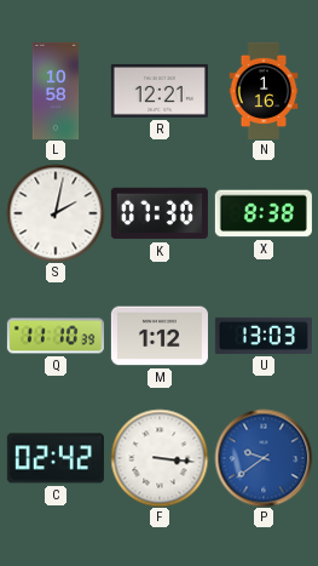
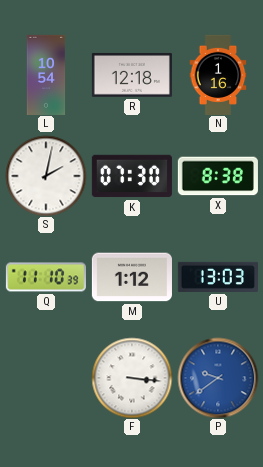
L: 10:58 -> 10:54 (46, 75)
R: 12:21 -> 12:18 (132, 75)
C: 02:42 -> none (56, 458)
